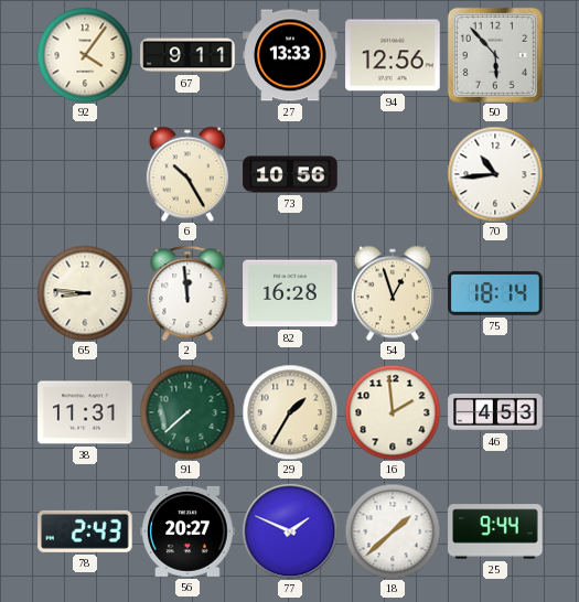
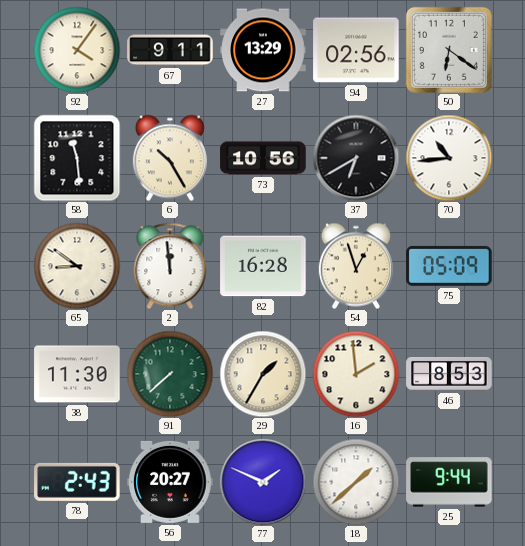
27: 13:33 -> 13:29 (263, 50)
94: 12:56 -> 02:56 (356, 50)
50: 5:53 -> 6:21 (449, 50)
58: none -> 11:29 (77, 158)
37: none -> 6:40 (356, 158)
65: 8:46 -> 8:51 (77, 266)
75: 18:14 -> 05:09 (449, 266)
38: 11:31 -> 11:30 (77, 374)
46: 4:53 -> 8:53 (449, 375)
